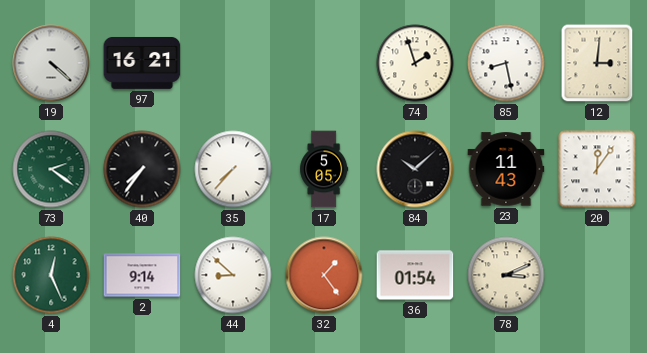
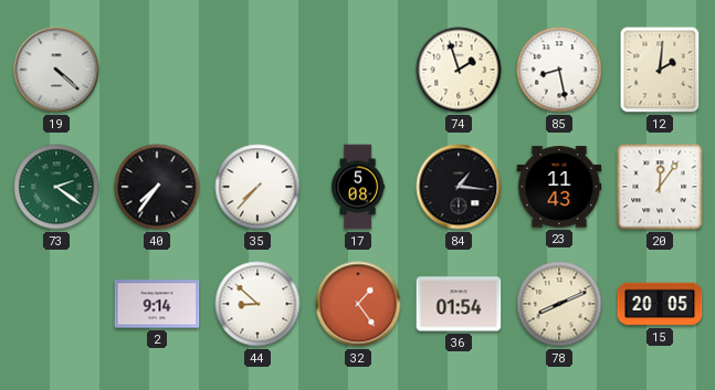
97: 16:21 -> none (142, 63)
12: 3:01 -> 2:01 (660, 70)
17: 5:05 -> 5:08 (358, 187)
84: 10:08 -> 1:16 (459, 187)
4: 12:26 -> none (51, 275)
78: 3:11 -> 8:11 (559, 304)
15: none -> 20:05 (660, 304)
